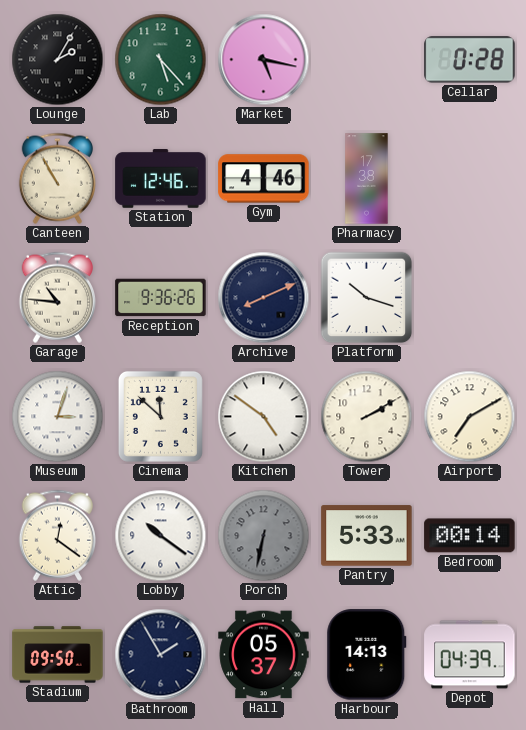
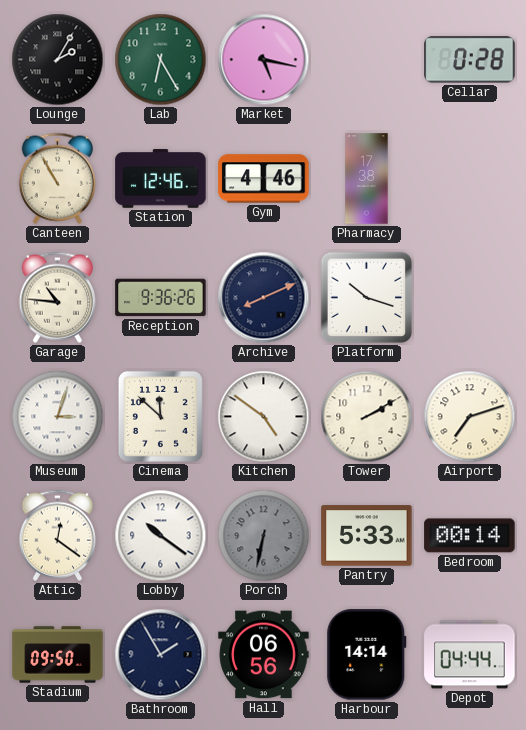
Lab: 5:23 -> 6:25 (161, 60)
Airport: 7:10 -> 7:12 (470, 417)
Hall: 05:37 -> 06:56 (264, 655)
Harbour: 14:13 -> 14:14 (367, 655)
Depot: 04:39 -> 04:44 (470, 655)
